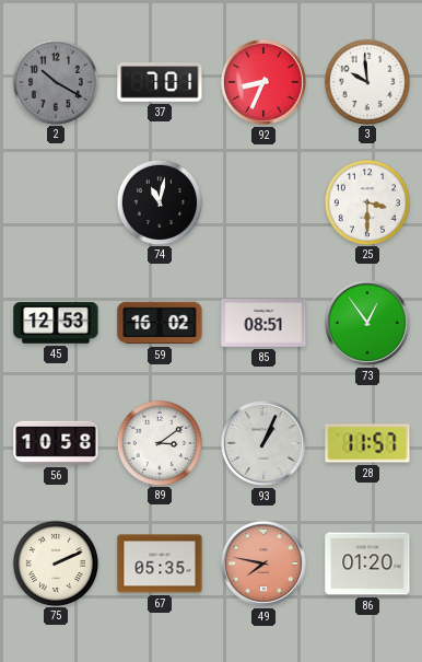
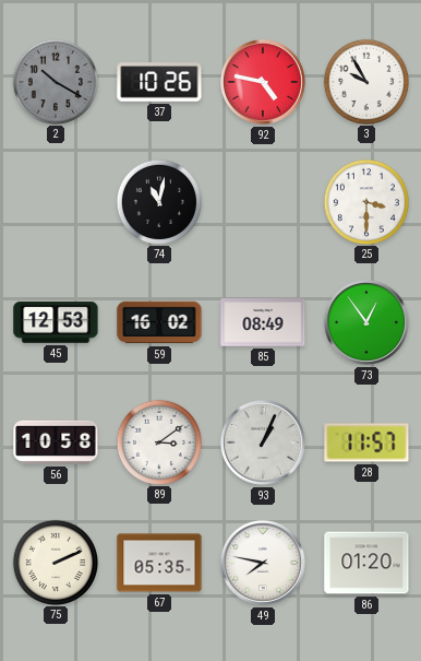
37: 7:01 -> 10:26 (159, 82)
92: 8:34 -> 4:47 (263, 82)
3: 9:59 -> 9:55 (365, 81)
85: 08:51 -> 08:49 (263, 322)
49 dial: salmon -> white (263, 563)
